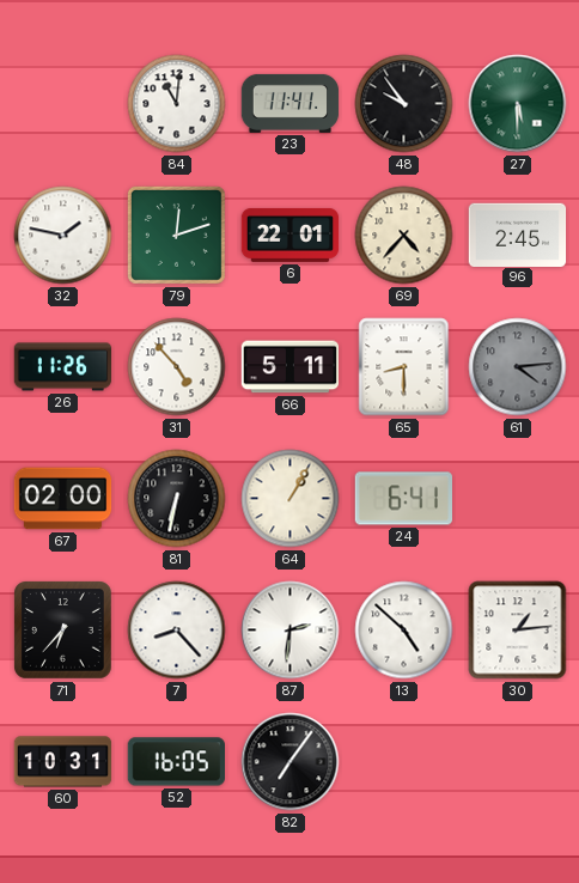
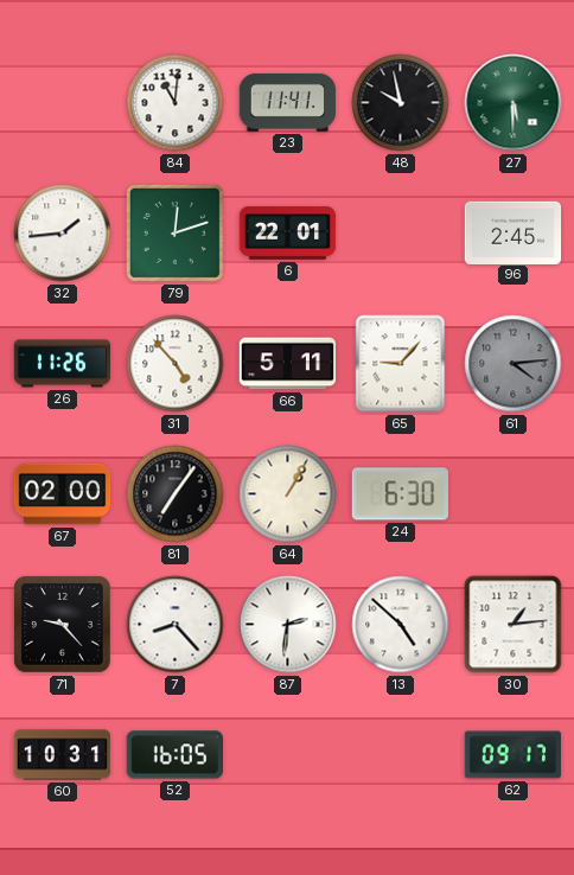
48: 9:54 -> 9:58 (401, 103)
32: 1:47 -> 1:44 (63, 234)
69: 4:37 -> none (404, 236)
65: 8:30 -> 9:07 (401, 364)
81: 6:32 -> 7:06 (176, 494)
24: 6:41 -> 6:30 (400, 494)
71: 6:37 -> 9:23 (63, 625)
82: 7:06 -> none (291, 762)
62: none -> 09:17 (514, 755)
